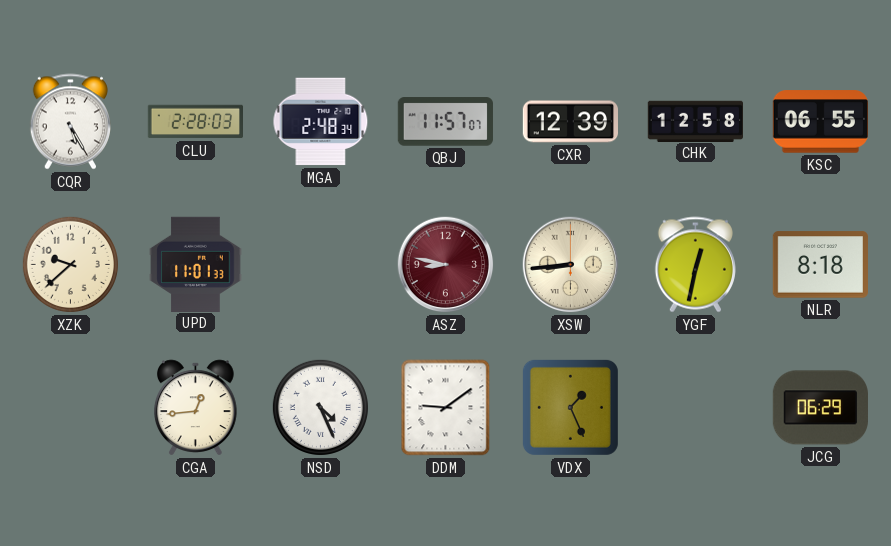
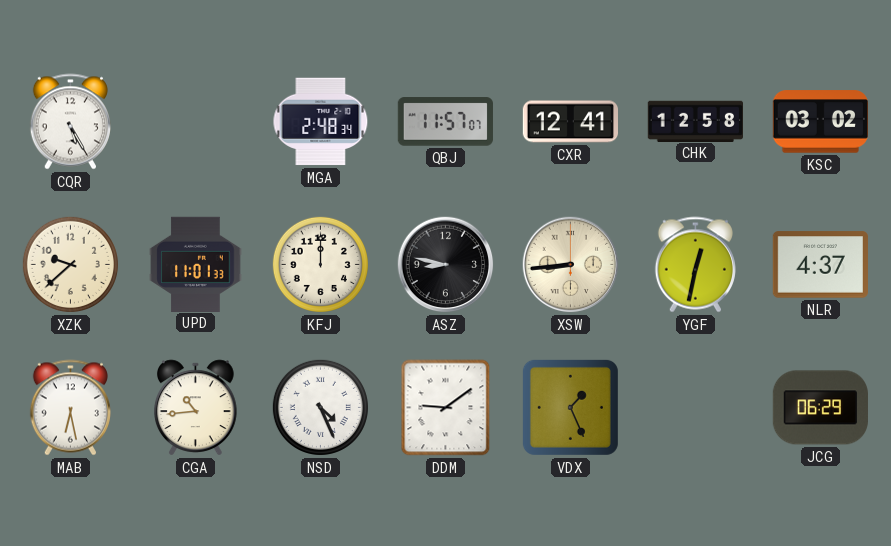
CLU: 2:28 -> none (195, 122)
CXR: 12:39 -> 12:41 (570, 122)
KSC: 06:55 -> 03:02 (820, 122)
KFJ: none -> 12:00 (320, 264)
ASZ dial: burgundy -> black (446, 265)
NLR: 8:18 -> 4:37 (820, 265)
MAB: none -> 6:28 (70, 408)
CGA: 12:44 -> 10:44 (196, 408)
